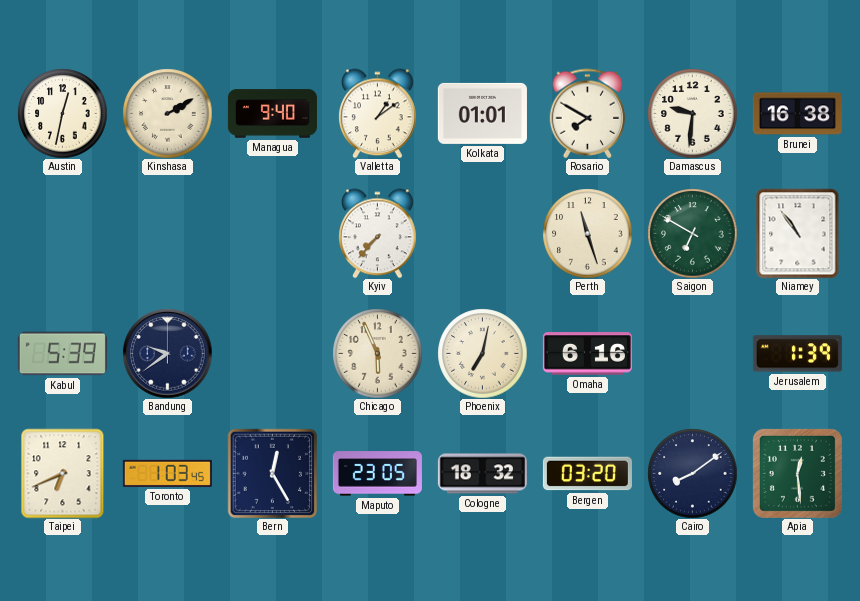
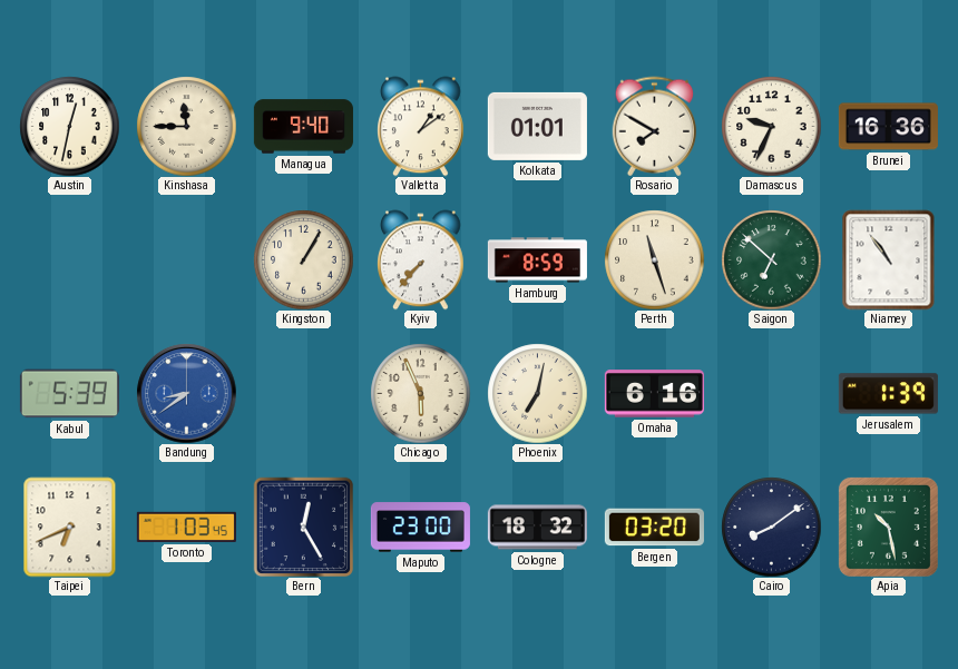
Kinshasa: 2:10 -> 11:45 (186, 126)
Damascus: 9:31 -> 9:34 (771, 126)
Brunei: 16:38 -> 16:36 (888, 127)
Kingston: none -> 1:05 (303, 259)
Hamburg: none -> 8:59 (537, 260)
Saigon: 6:50 -> 6:52 (771, 259)
Bandung: 9:39 -> 8:39 (186, 393)
Bandung dial: navy -> blue (186, 393)
Maputo: 23:05 -> 23:00 (420, 528)
Apia: 12:29 -> 10:28 (888, 527)
